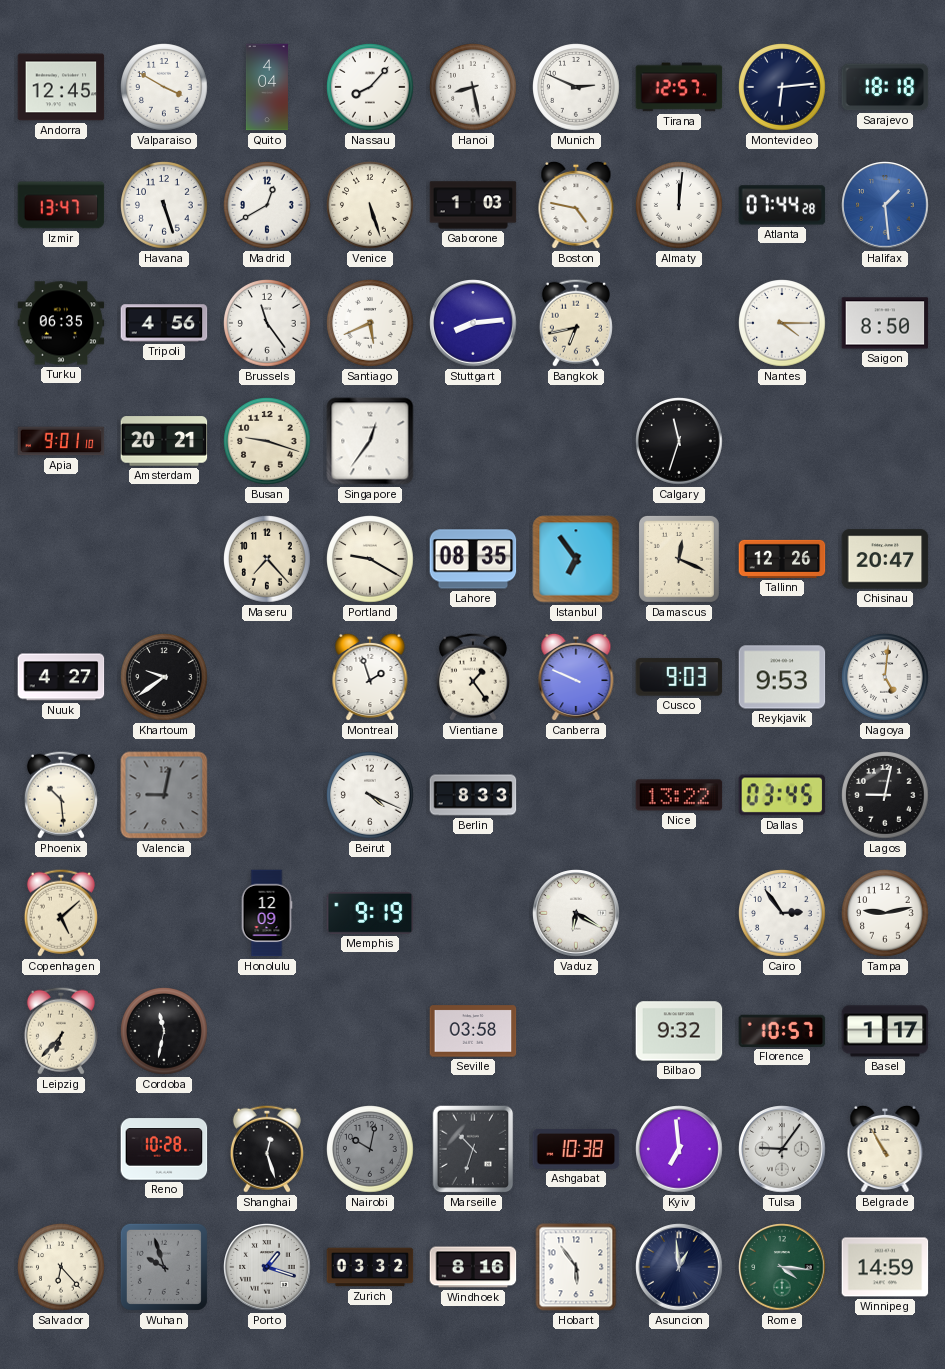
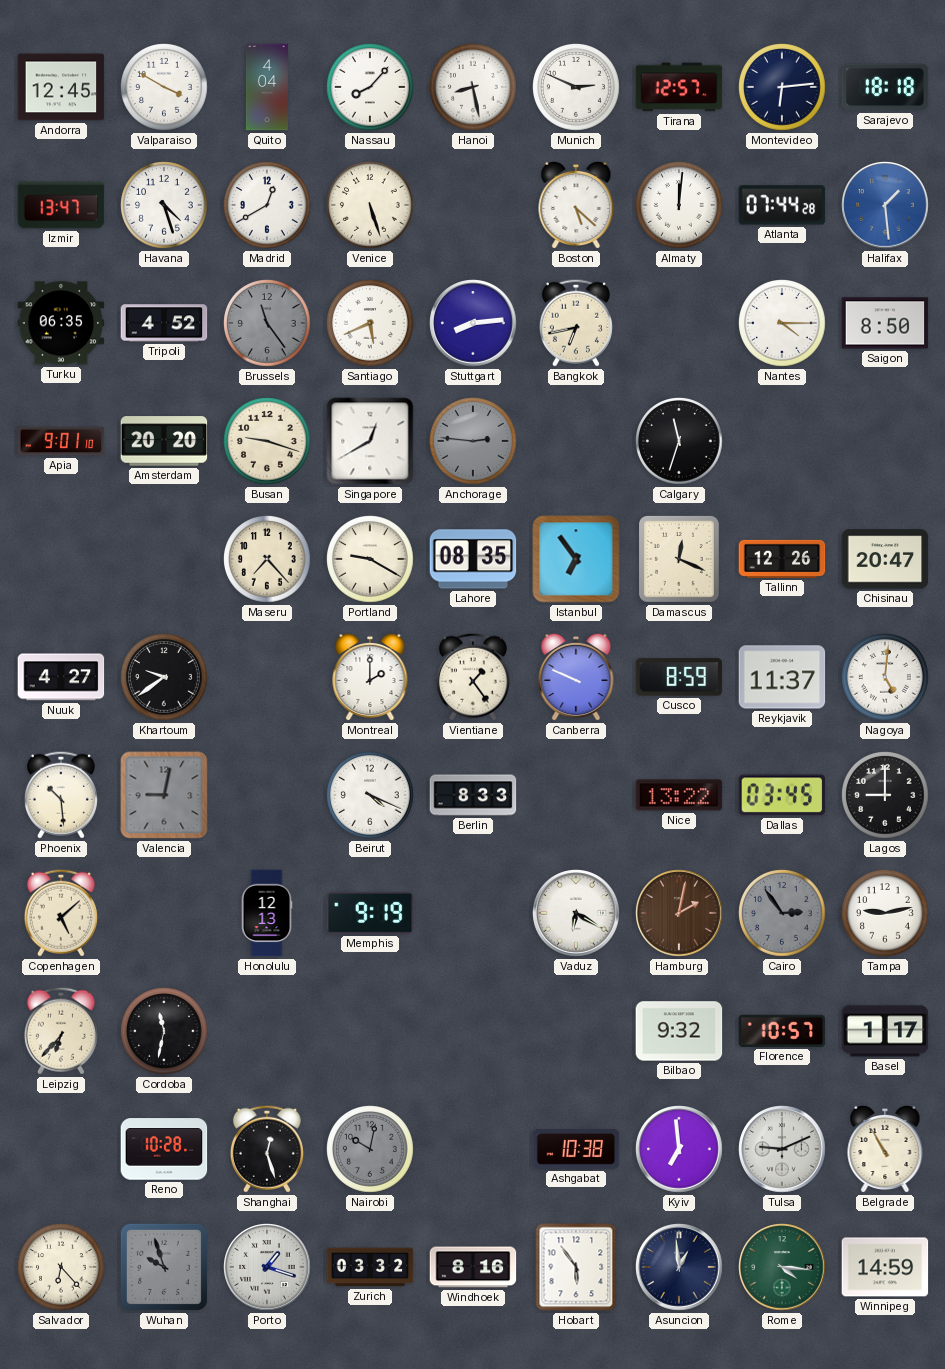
Havana: 5:27 -> 4:27 (165, 206)
Gaborone: 1:03 -> none (473, 205)
Boston: 4:47 -> 5:22 (576, 205)
Tripoli: 4:56 -> 4:52 (164, 323)
Brussels dial: white -> grey (268, 324)
Amsterdam: 20:21 -> 20:20 (164, 441)
Singapore: 12:36 -> 12:40 (370, 441)
Anchorage: none -> 2:46 (474, 442)
Montreal: 1:57 -> 2:00 (370, 677)
Cusco: 9:03 -> 8:59 (679, 677)
Reykjavik: 9:53 -> 11:37 (782, 677)
Lagos: 9:02 -> 9:00 (886, 796)
Honolulu: 12:09 -> 12:13 (267, 913)
Hamburg: none -> 2:02 (679, 913)
Cairo dial: white -> grey (783, 914)
Seville: 03:58 -> none (473, 1031)
Marseille: 10:33 -> none (473, 1149)
Tulsa: 9:06 -> 9:11 (782, 1149)
